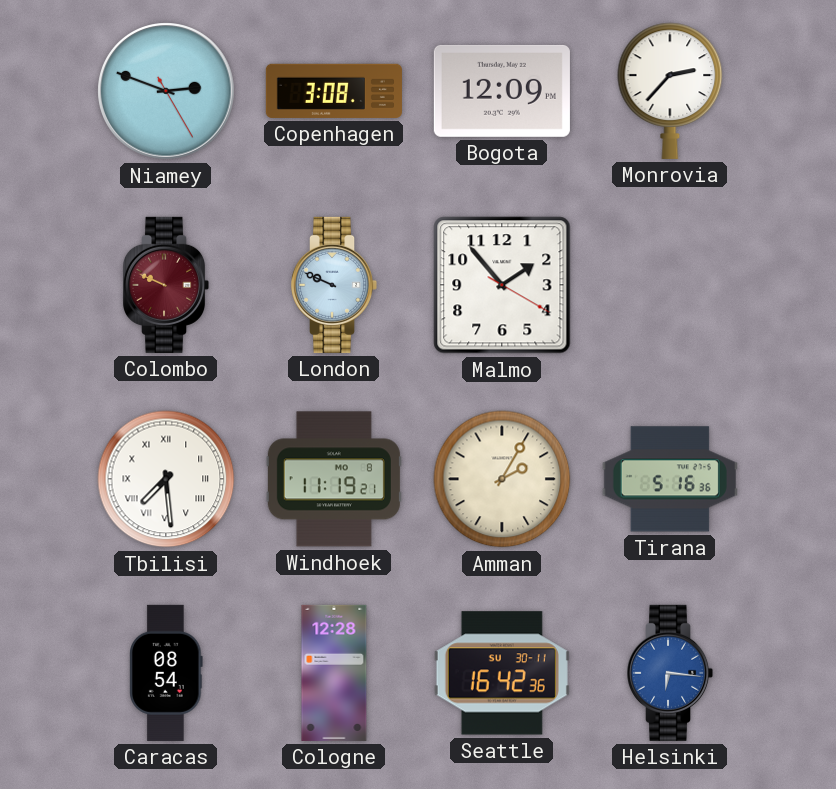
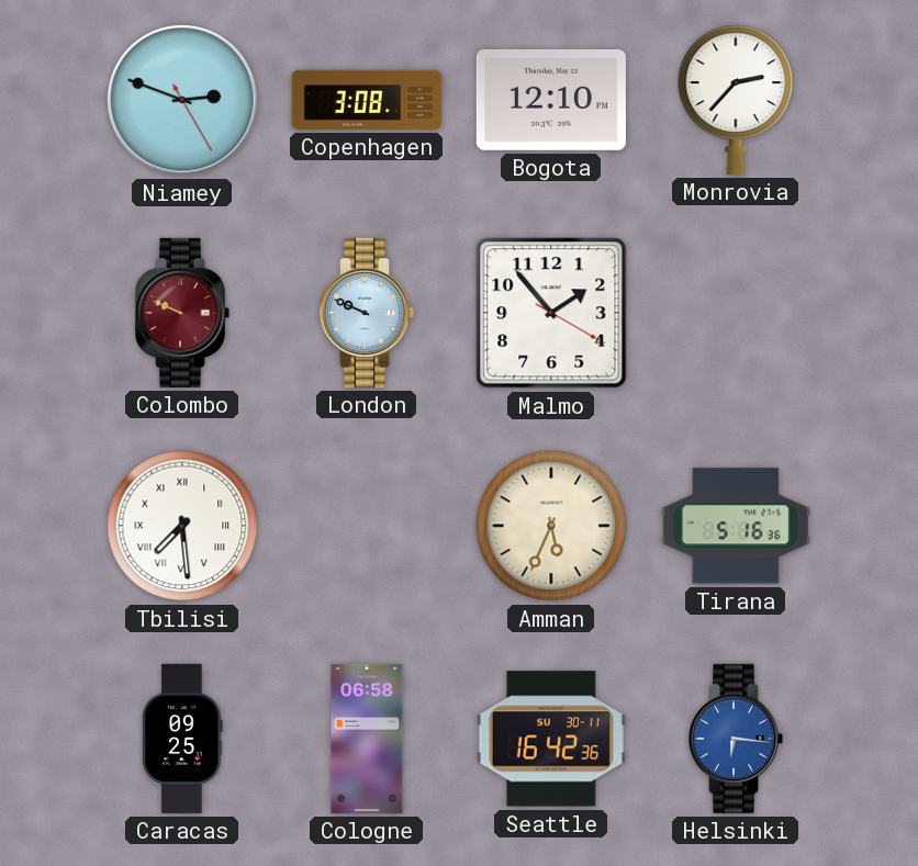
Bogota: 12:09 -> 12:10 (551, 100)
Windhoek: 11:19 -> none (334, 479)
Amman: 2:05 -> 5:34 (551, 526)
Caracas: 08:54 -> 09:25 (182, 739)
Cologne: 12:28 -> 06:58 (367, 739)
